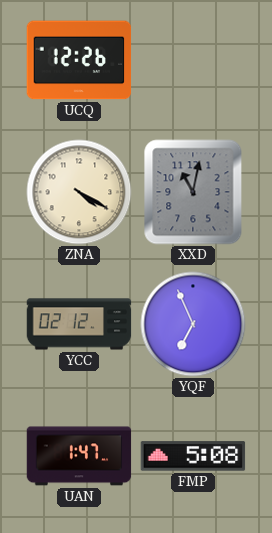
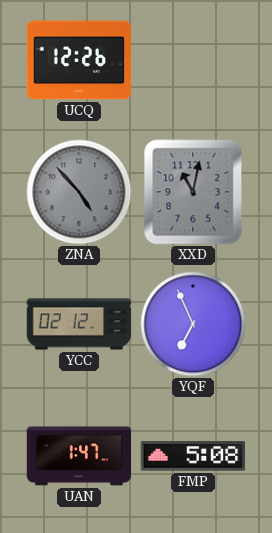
ZNA: 4:20 -> 4:53 (79, 192)
ZNA dial: cream -> grey (79, 192)
